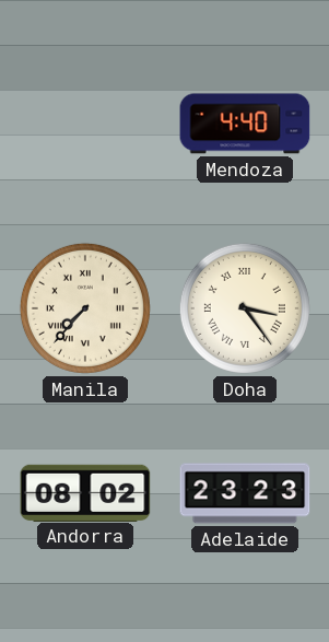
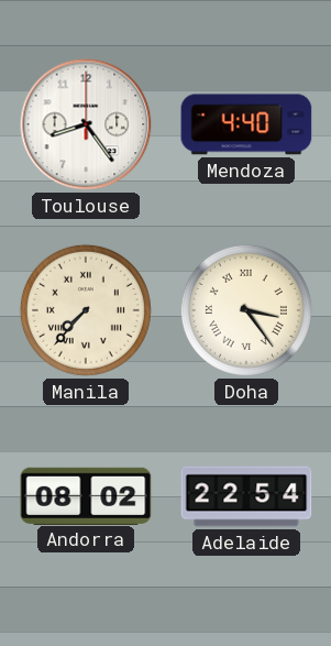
Toulouse: none -> 8:24 (86, 124)
Adelaide: 23:23 -> 22:54 (246, 496)
